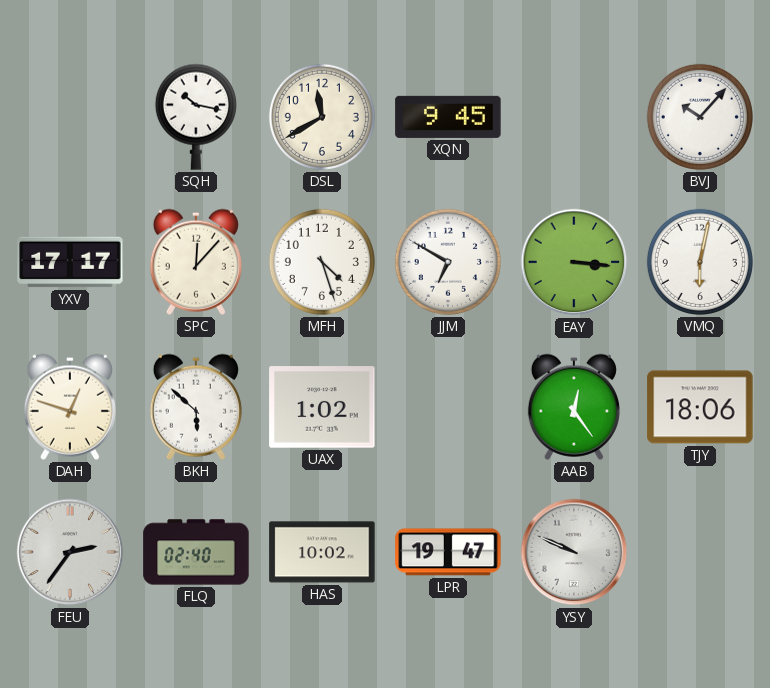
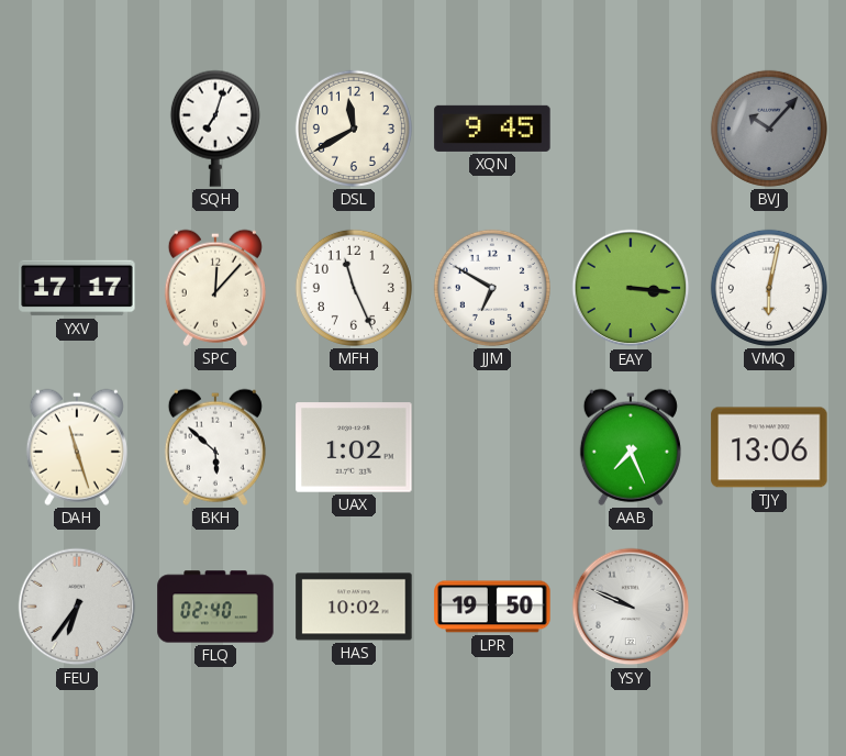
SQH: 10:17 -> 7:03 (215, 129)
BVJ dial: white -> grey (769, 129)
MFH: 4:27 -> 11:26 (354, 288)
DAH: 12:48 -> 11:27 (77, 447)
AAB: 12:24 -> 7:26 (631, 447)
TJY: 18:06 -> 13:06 (769, 447)
FEU: 2:36 -> 6:36 (77, 607)
LPR: 19:47 -> 19:50 (492, 607)
